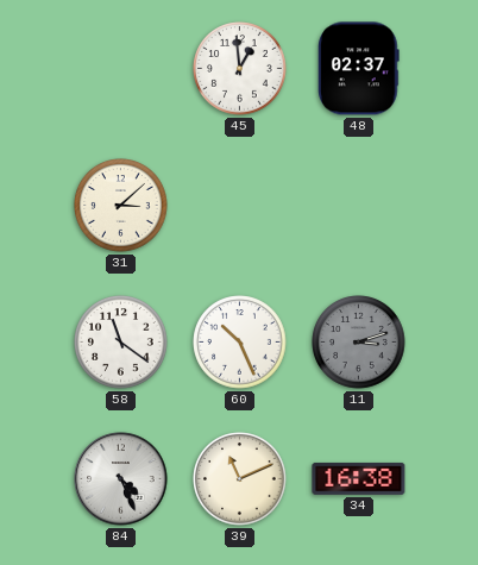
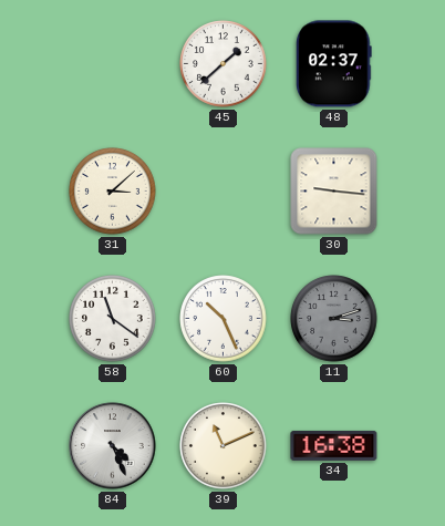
45: 12:59 -> 1:38 (224, 64)
30: none -> 9:16 (334, 192)
